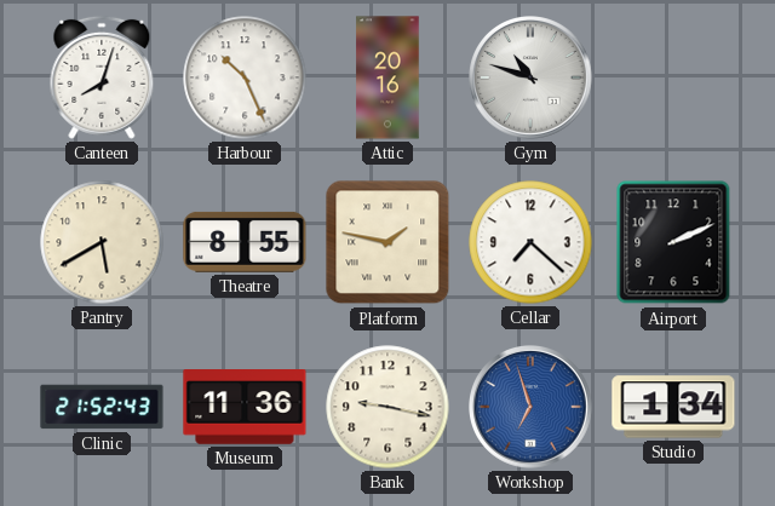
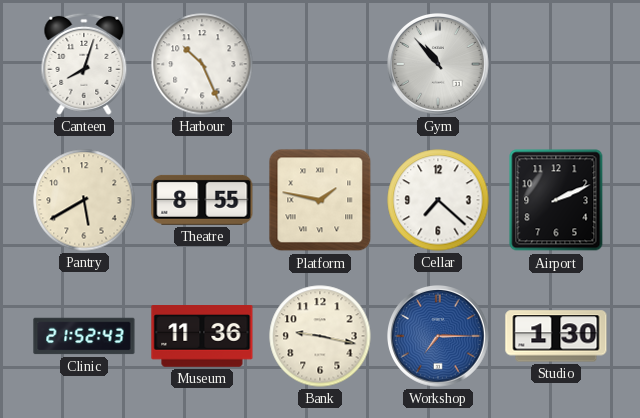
Attic: 20:16 -> none (387, 77)
Gym: 10:48 -> 10:53 (438, 64)
Workshop: 6:57 -> 7:15 (438, 336)
Studio: 1:34 -> 1:30 (556, 336)
